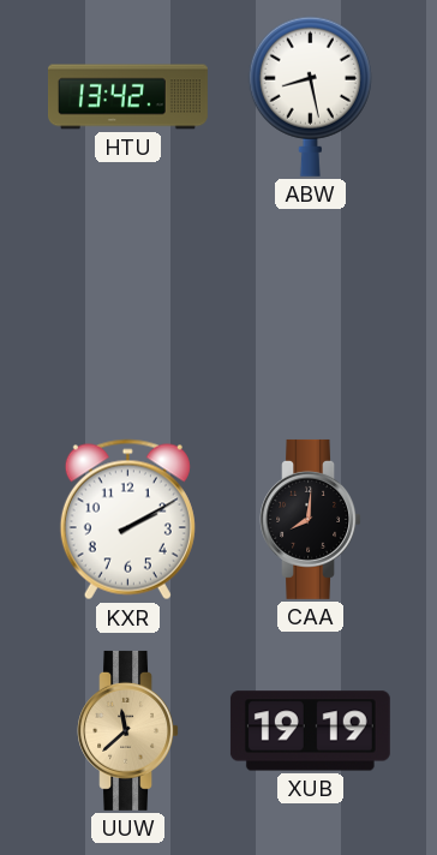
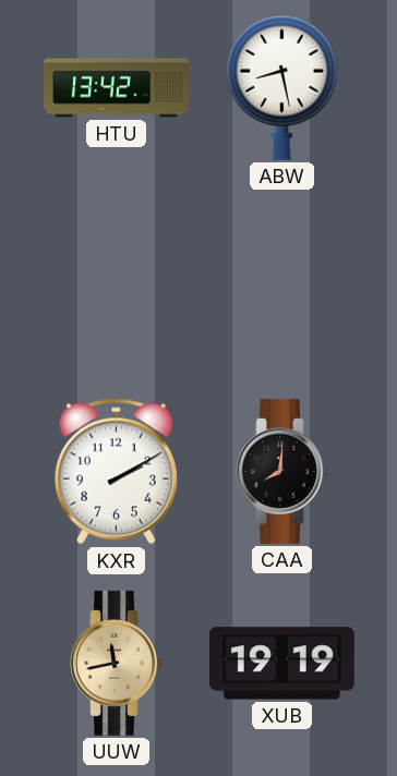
UUW: 11:38 -> 11:43 (116, 663)
